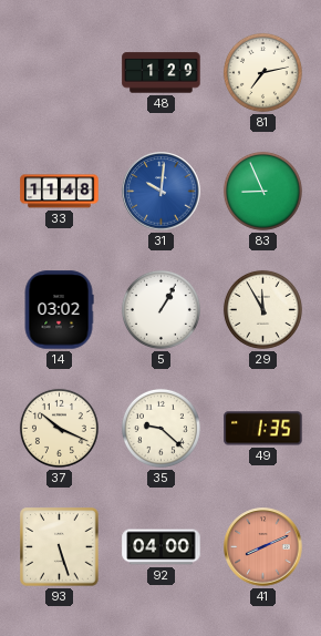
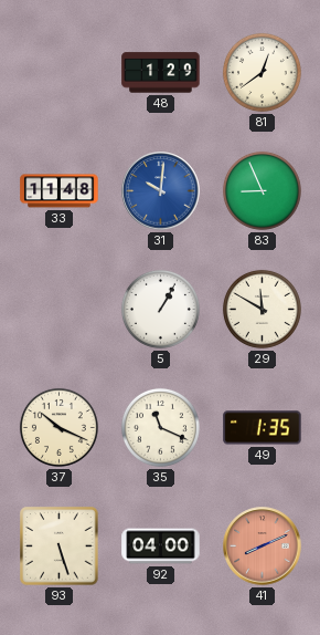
81: 7:13 -> 12:39 (262, 72)
14: 03:02 -> none (59, 310)
29: 11:55 -> 11:50 (262, 309)
35: 9:22 -> 11:19 (160, 427)
